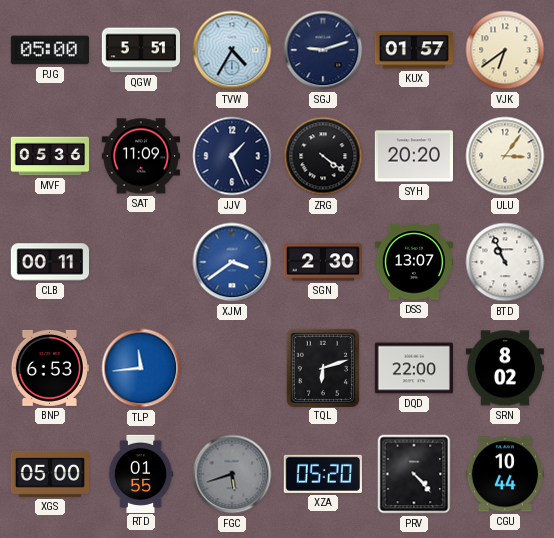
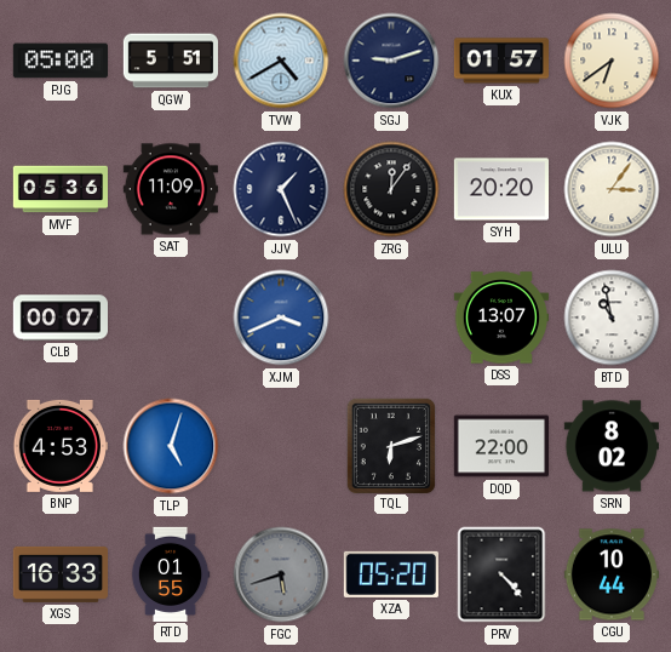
TVW: 4:35 -> 4:40 (281, 61)
ZRG: 4:21 -> 12:06 (391, 189)
CLB: 00:11 -> 00:07 (59, 318)
XJM: 3:39 -> 3:41 (281, 318)
SGN: 2:30 -> none (322, 262)
BTD: 10:56 -> 10:58 (612, 318)
BNP: 6:53 -> 4:53 (61, 446)
TLP: 11:44 -> 5:03 (171, 446)
XGS: 05:00 -> 16:33 (59, 574)
